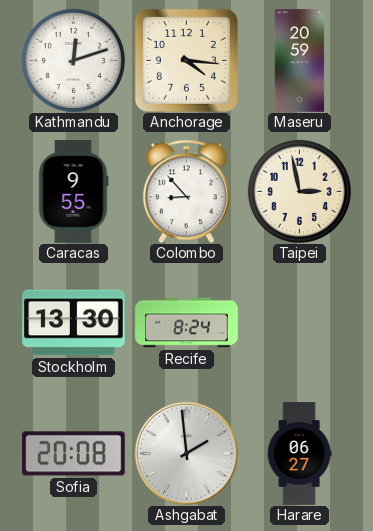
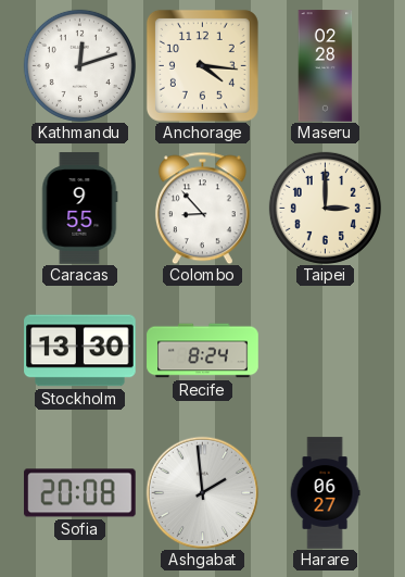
Maseru: 20:59 -> 02:28 (326, 66)
Taipei: 2:58 -> 3:00 (325, 208)
